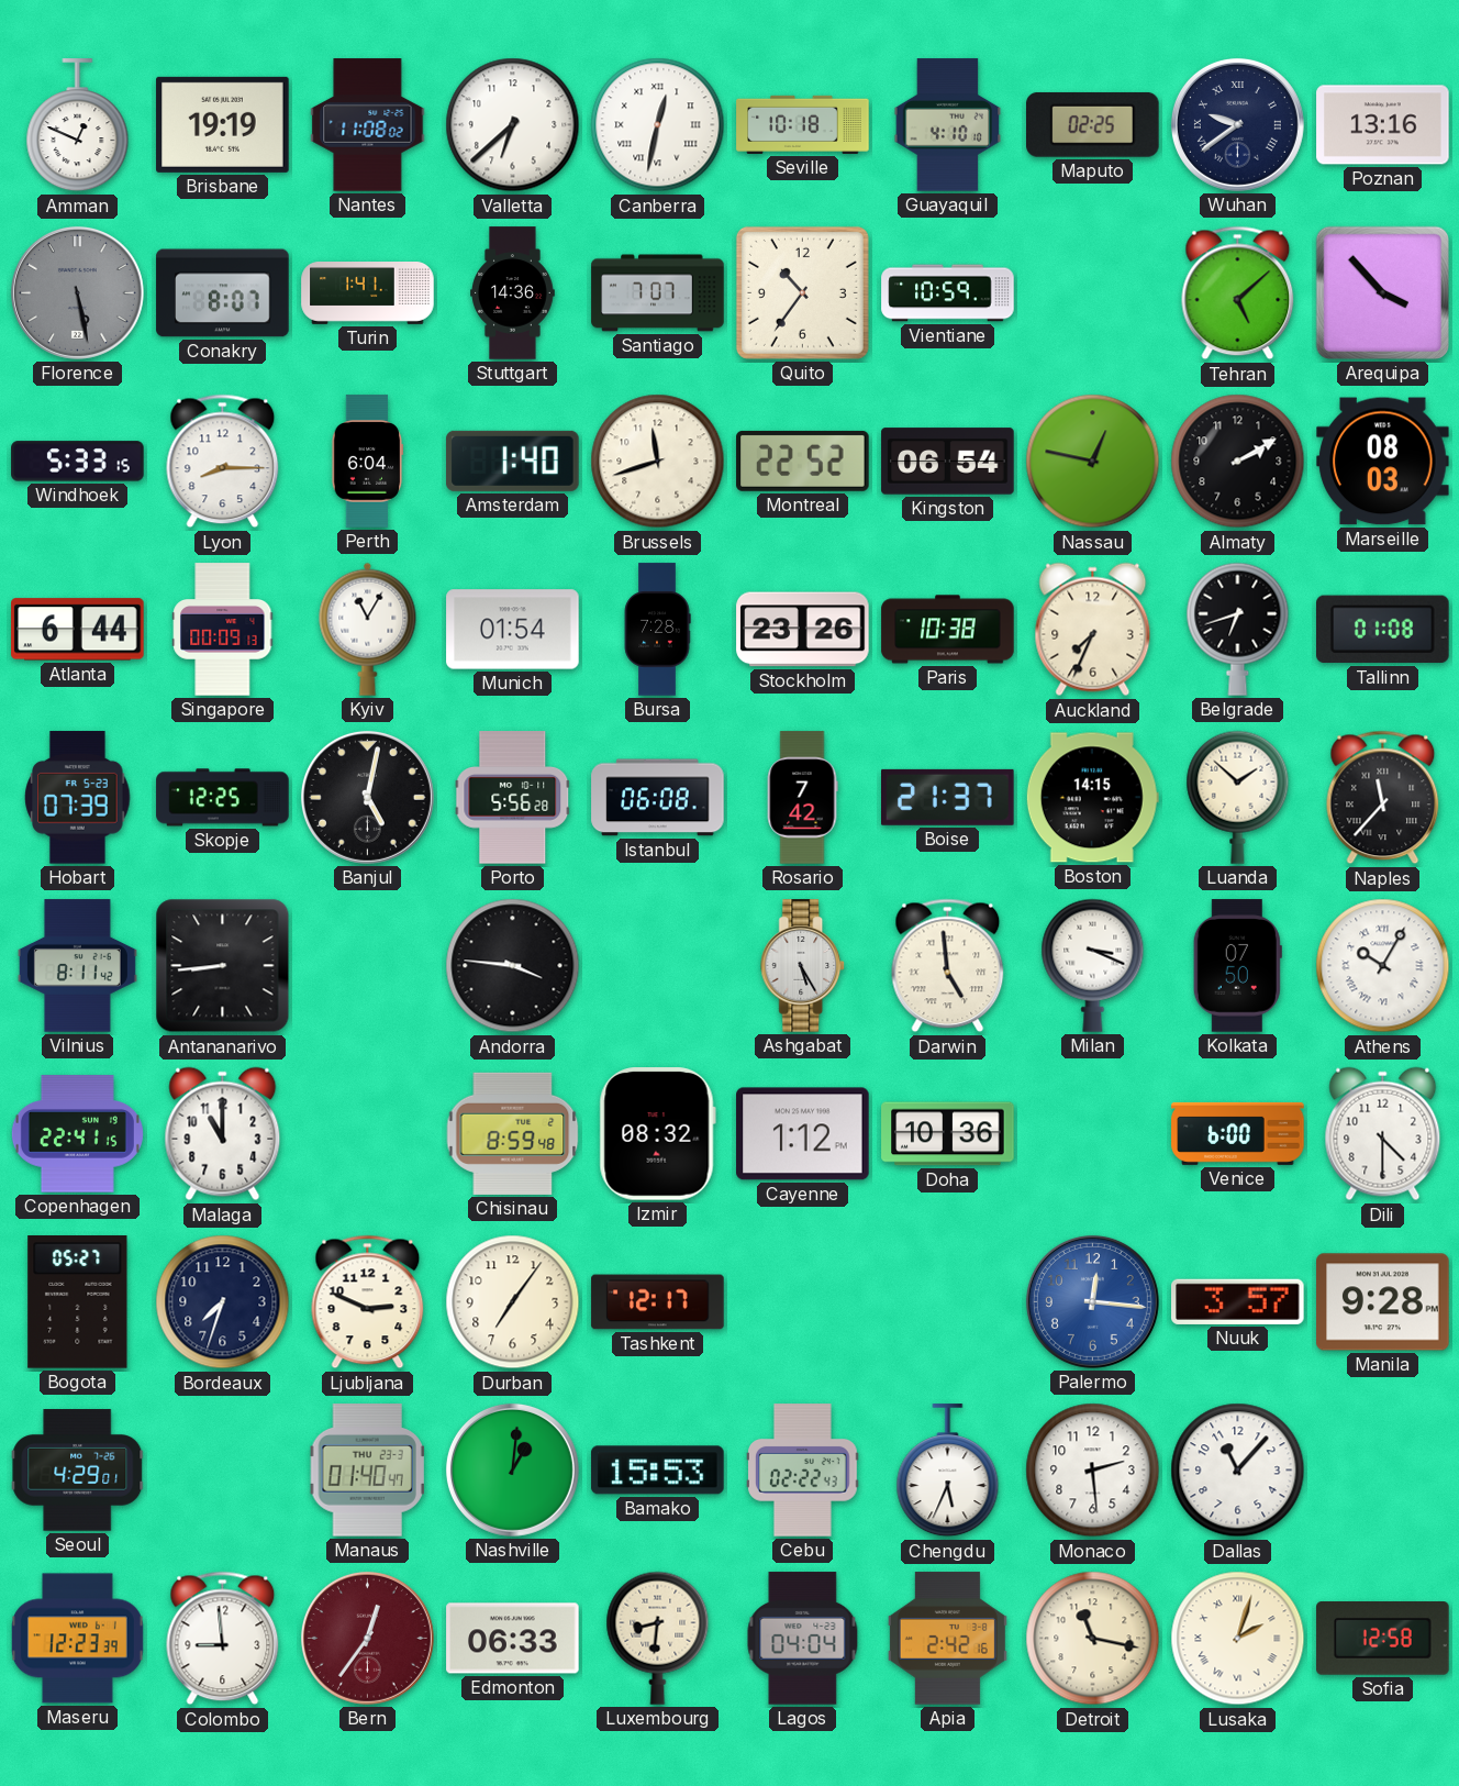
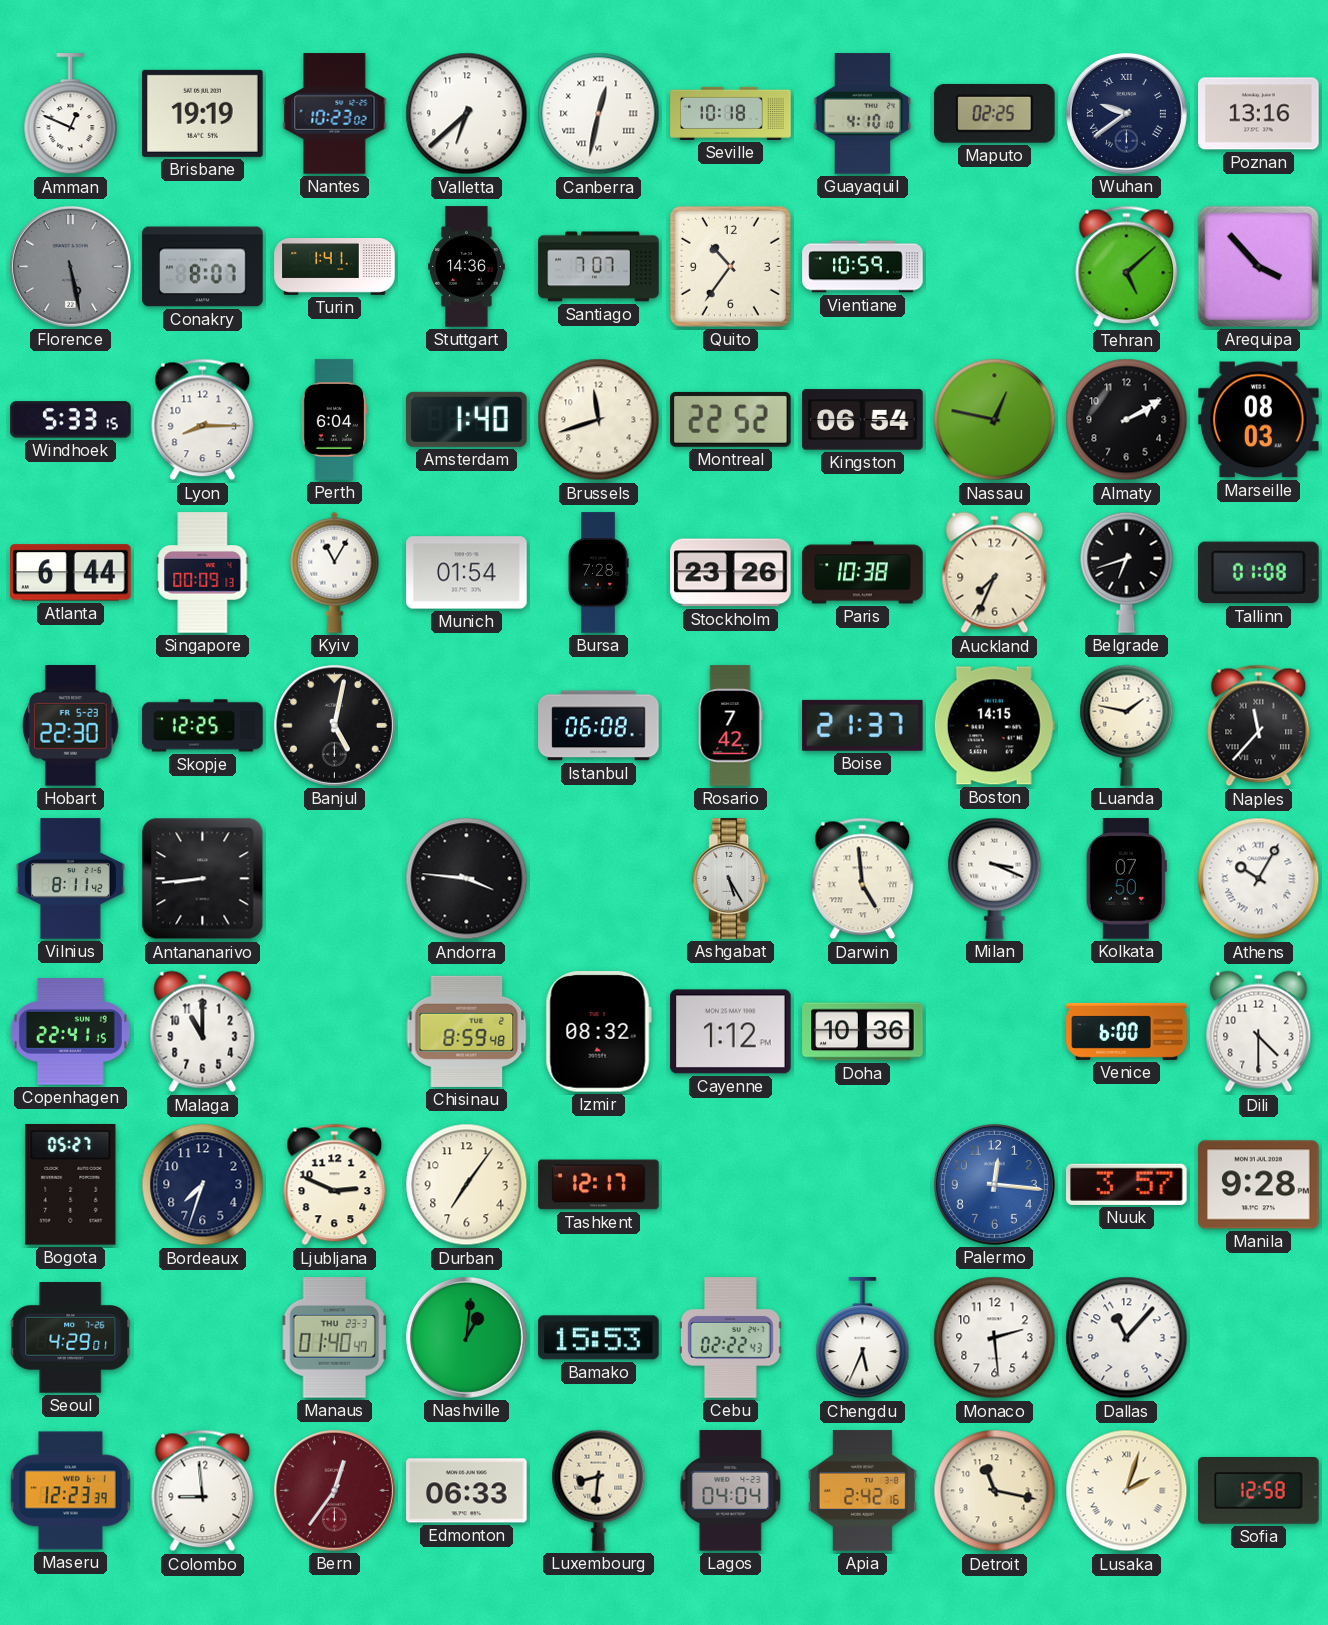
Nantes: 11:08 -> 10:23 (335, 114)
Hobart: 07:39 -> 22:30 (71, 726)
Porto: 5:56 -> none (513, 798)
Luanda: 1:52 -> 1:47 (1127, 725)
